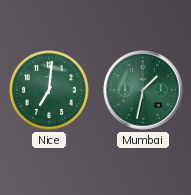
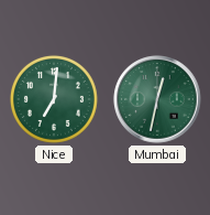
Mumbai: 1:32 -> 12:32 (157, 99)
